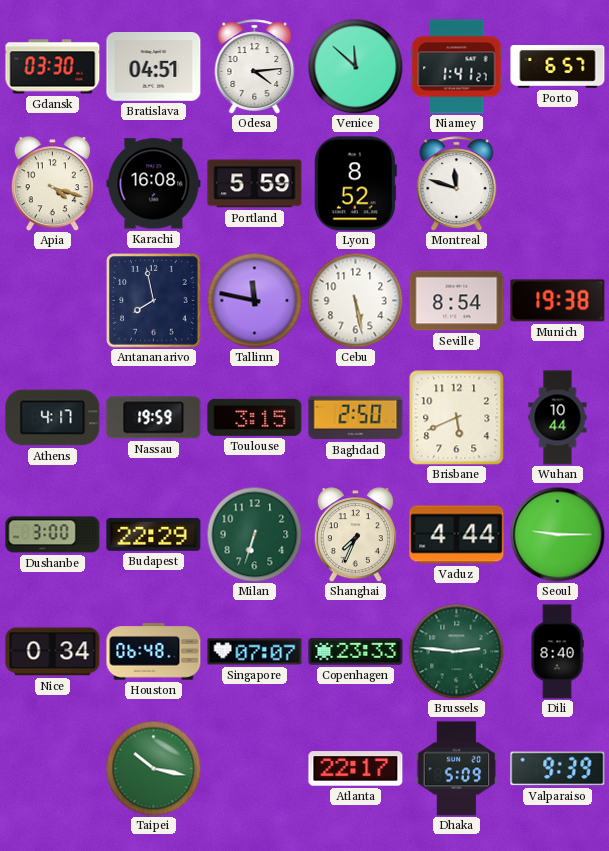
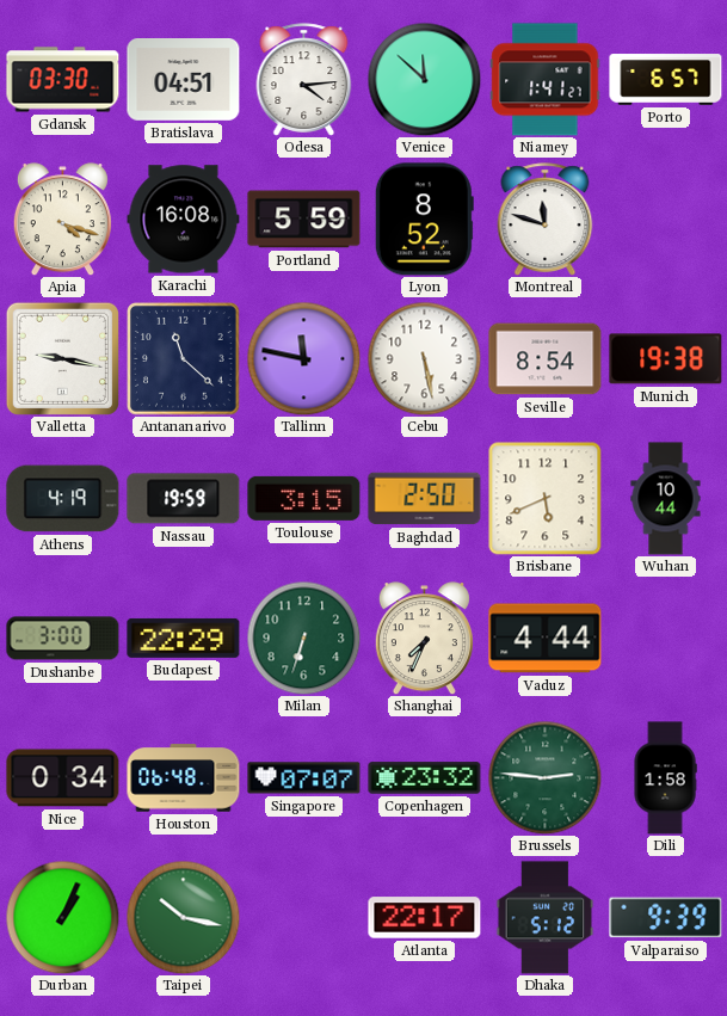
Valletta: none -> 9:17 (62, 358)
Antananarivo: 7:58 -> 11:22 (184, 359)
Athens: 4:17 -> 4:19 (63, 499)
Seoul: 9:15 -> none (557, 534)
Copenhagen: 23:33 -> 23:32 (425, 778)
Dili: 8:40 -> 1:58 (665, 778)
Durban: none -> 1:04 (62, 917)
Dhaka: 5:09 -> 5:12 (546, 918)
